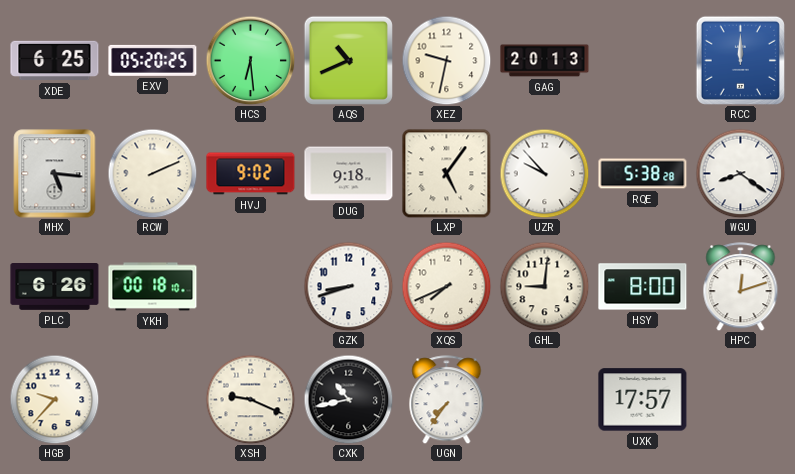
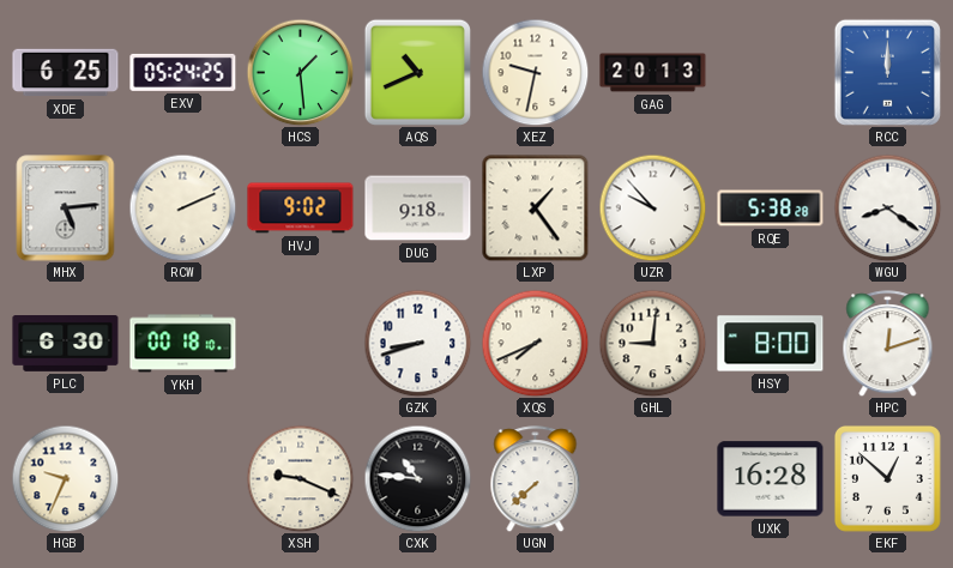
EXV: 05:20 -> 05:24 (183, 72)
HCS: 6:29 -> 1:29 (300, 72)
MHX: 5:16 -> 5:14 (66, 209)
LXP: 5:06 -> 1:24 (535, 207)
PLC: 6:26 -> 6:30 (66, 344)
HGB: 9:37 -> 9:34 (65, 478)
CXK: 10:43 -> 10:46 (417, 478)
UGN: 7:36 -> 7:38 (536, 479)
UXK: 17:57 -> 16:28 (771, 479)
EKF: none -> 12:52 (887, 478)
